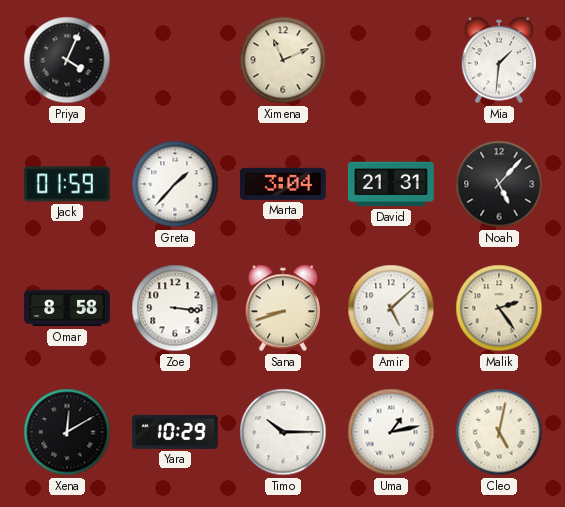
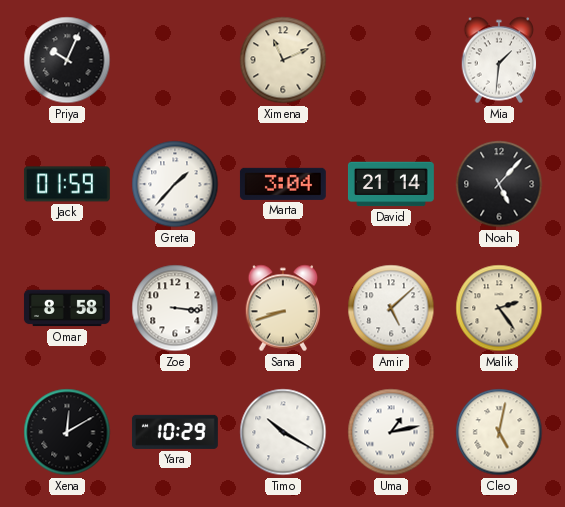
Priya: 4:04 -> 10:04 (67, 60)
David: 21:31 -> 21:14 (391, 184)
Timo: 10:15 -> 10:20 (283, 432)
